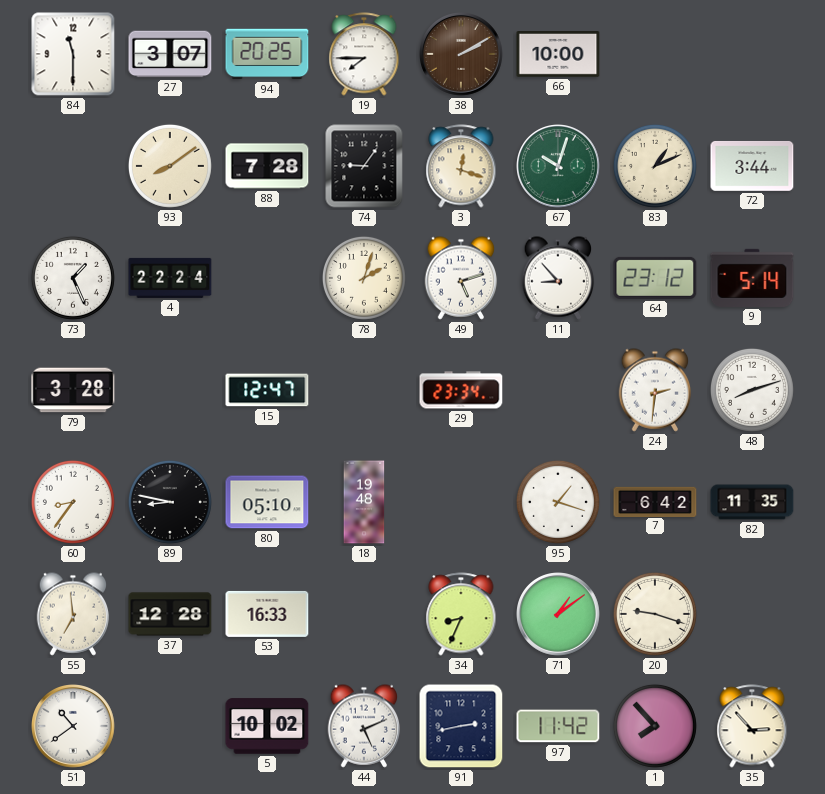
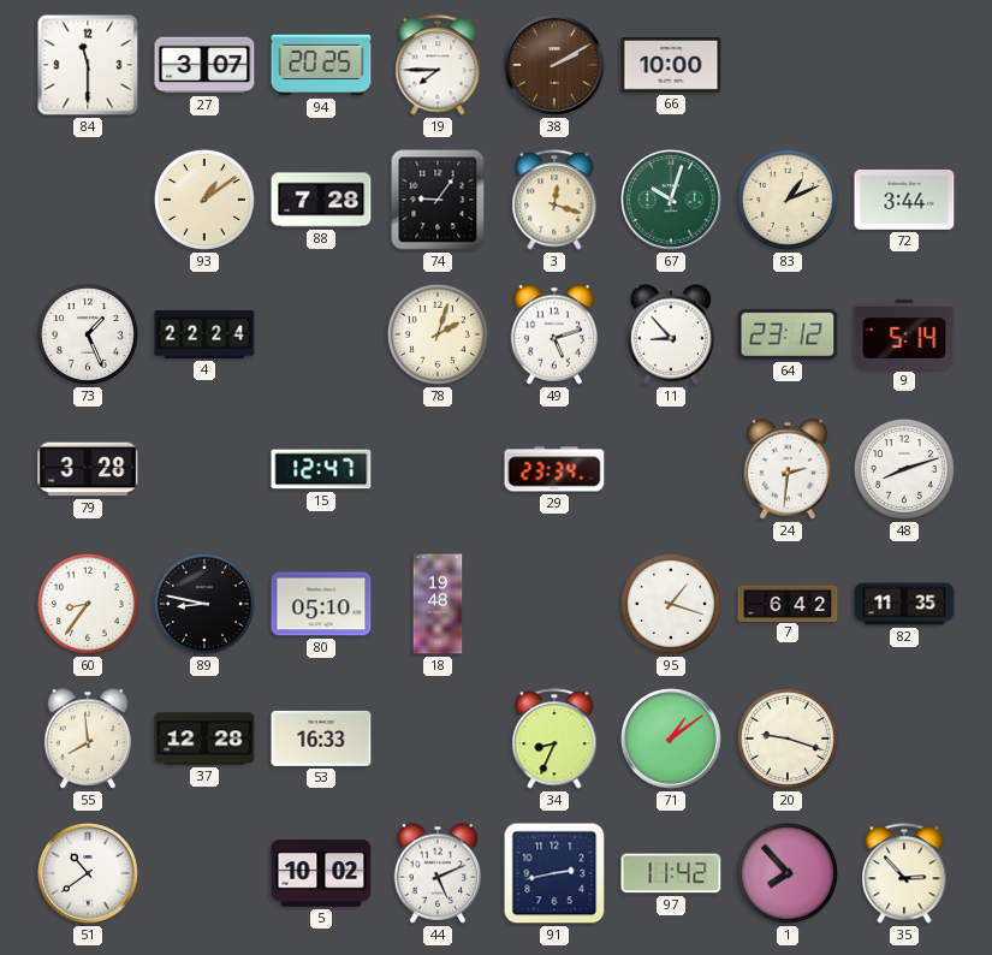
93: 8:09 -> 1:09 (204, 200)
55: 6:59 -> 7:59 (88, 739)
